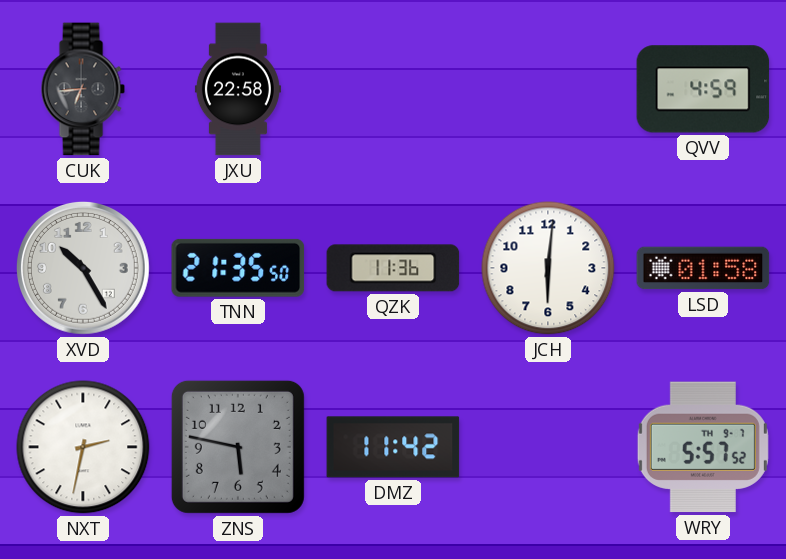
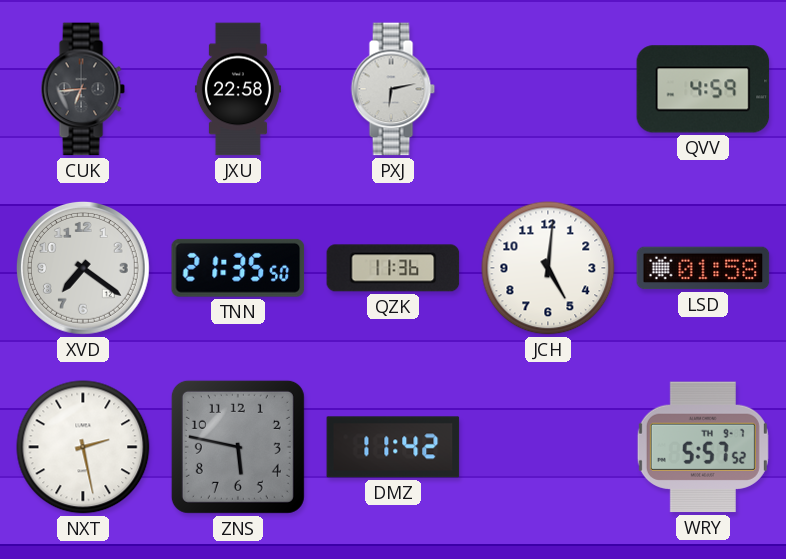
PXJ: none -> 6:13 (393, 89)
XVD: 10:25 -> 7:21 (84, 269)
JCH: 6:01 -> 5:01 (548, 268)
NXT: 2:32 -> 2:28 (83, 447)
